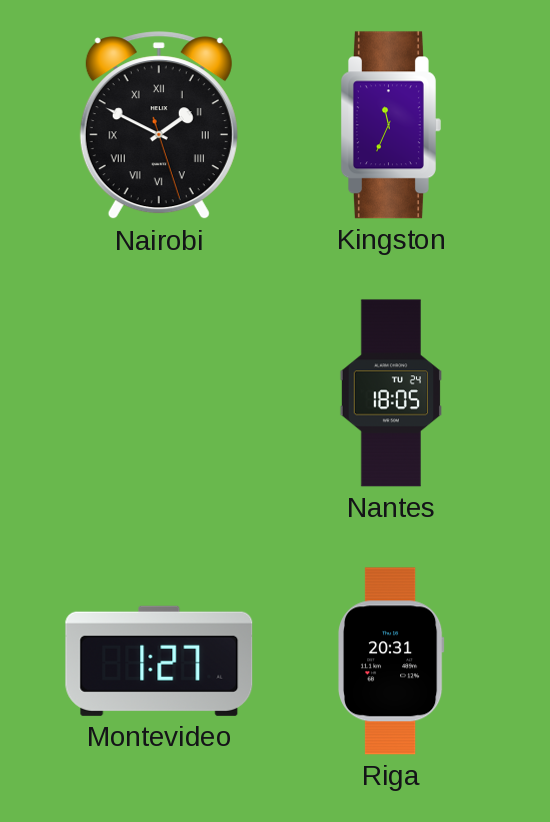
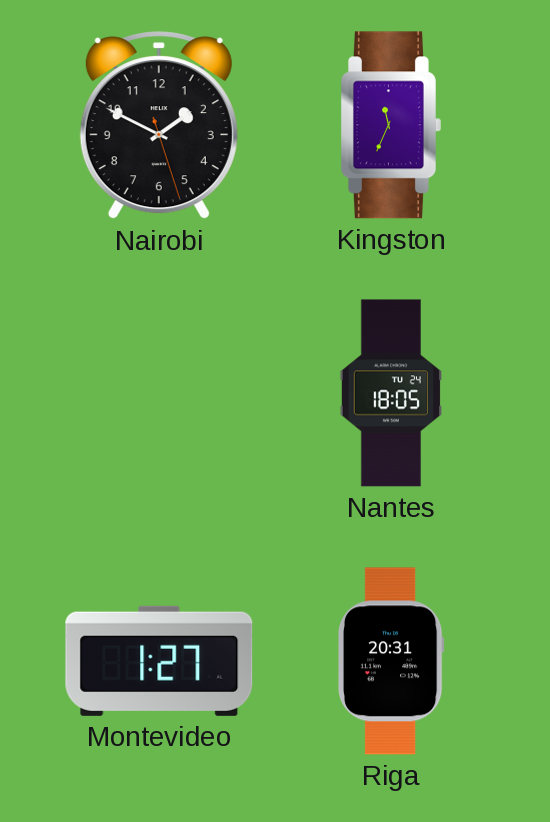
Nairobi numerals: Roman -> Arabic (159, 126)
